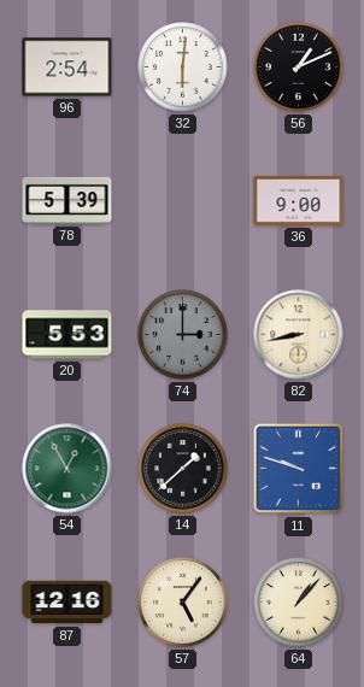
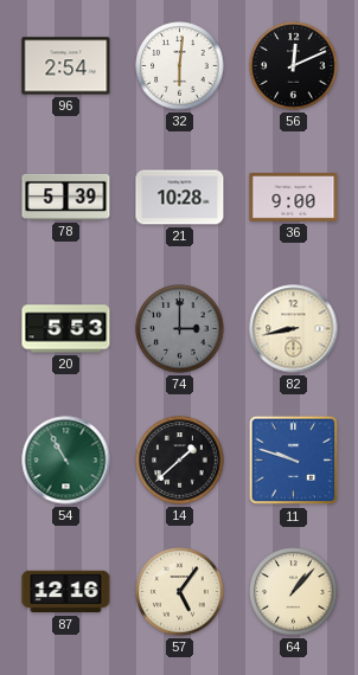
56: 1:11 -> 12:11 (294, 66)
21: none -> 10:28 (180, 198)
54: 12:55 -> 10:55 (66, 461)
